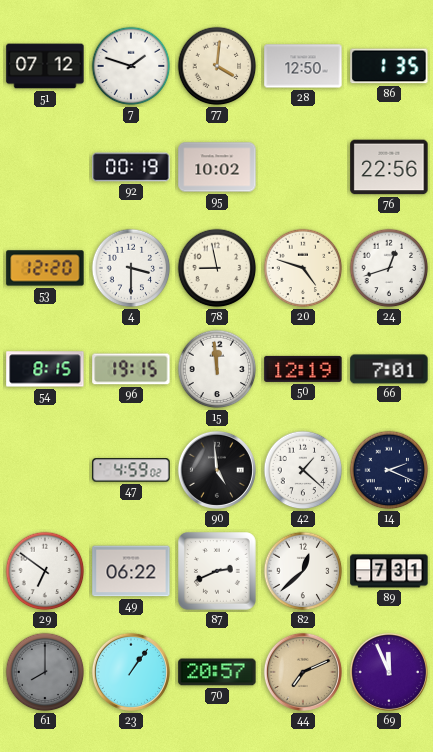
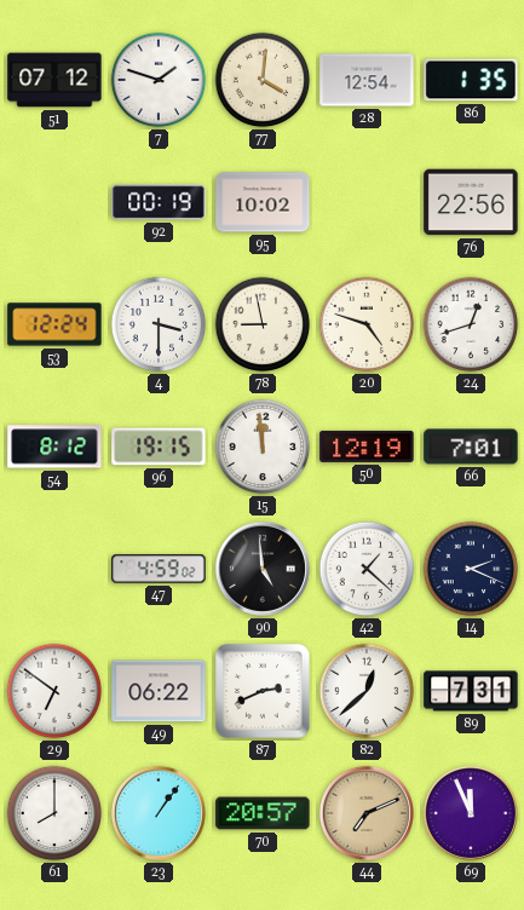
28: 12:50 -> 12:54 (367, 80)
53: 12:20 -> 12:24 (54, 324)
54: 8:15 -> 8:12 (54, 447)
61 dial: grey -> white (54, 813)
